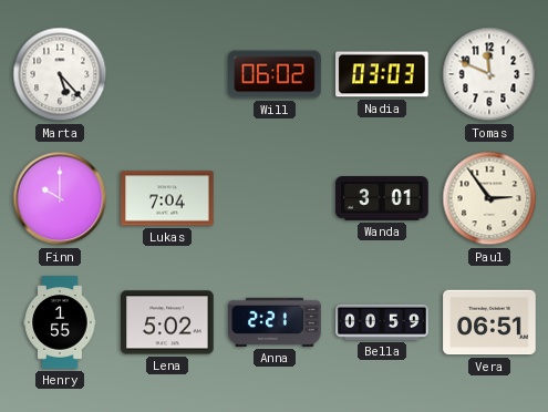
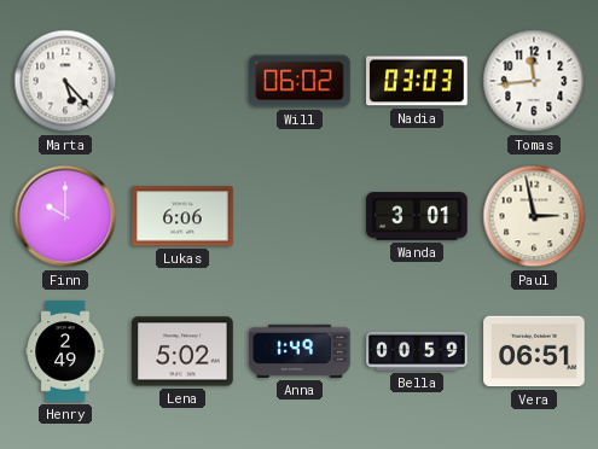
Tomas: 11:49 -> 11:44 (534, 81)
Lukas: 7:04 -> 6:06 (182, 216)
Paul: 2:54 -> 2:58 (534, 216)
Henry: 1:55 -> 2:49 (65, 351)
Anna: 2:21 -> 1:49 (300, 351)
